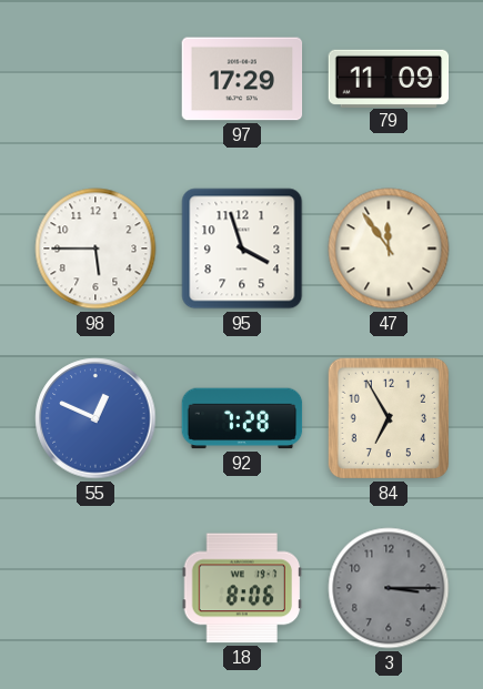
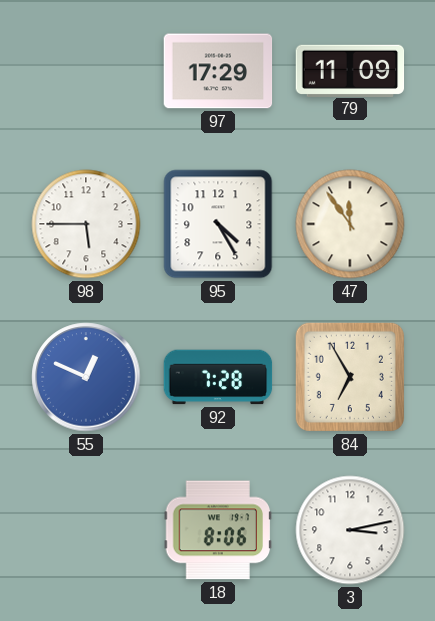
95: 3:57 -> 4:25 (218, 224)
3: 3:15 -> 3:13 (350, 530)
3 dial: grey -> white (350, 530)
